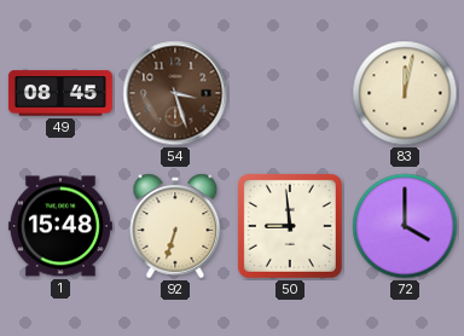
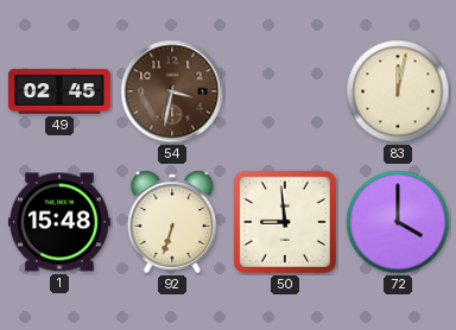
49: 08:45 -> 02:45 (59, 91)
54: 3:27 -> 3:32 (172, 91)
